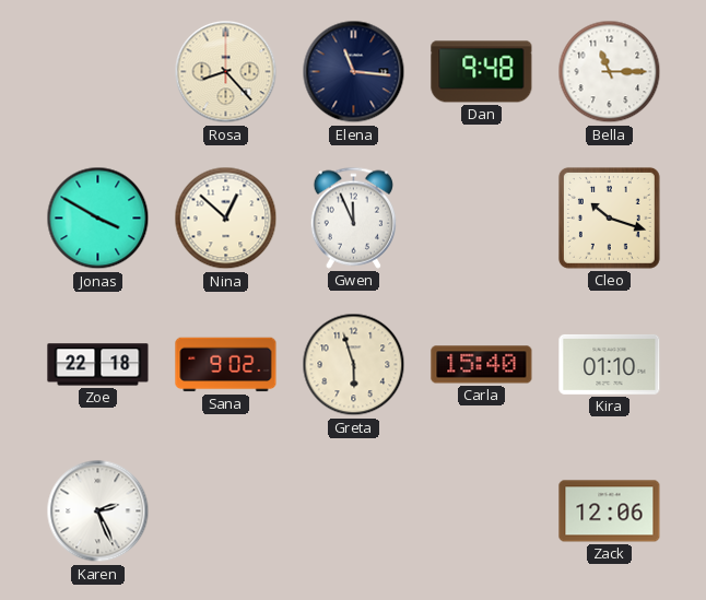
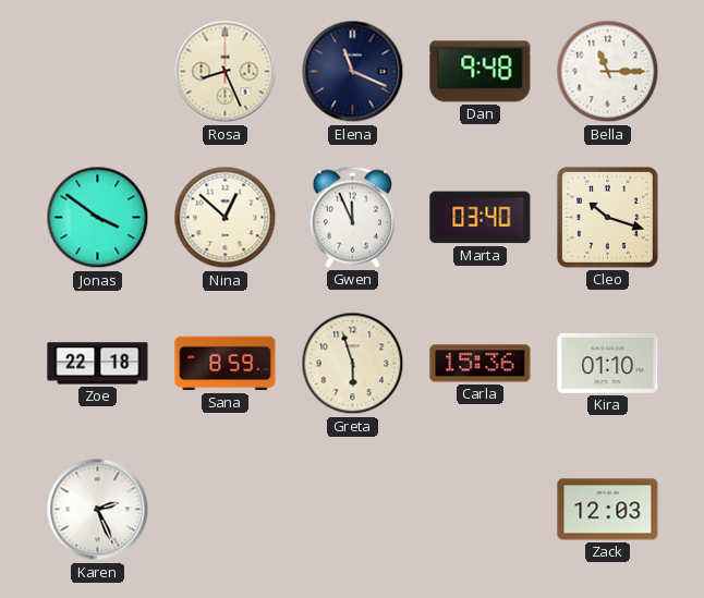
Rosa: 8:23 -> 8:26 (226, 72)
Elena: 11:16 -> 11:19 (353, 72)
Jonas: 3:50 -> 3:51 (98, 218)
Marta: none -> 03:40 (481, 218)
Sana: 9:02 -> 8:59 (226, 364)
Carla: 15:40 -> 15:36 (481, 364)
Zack: 12:06 -> 12:03 (608, 510)
